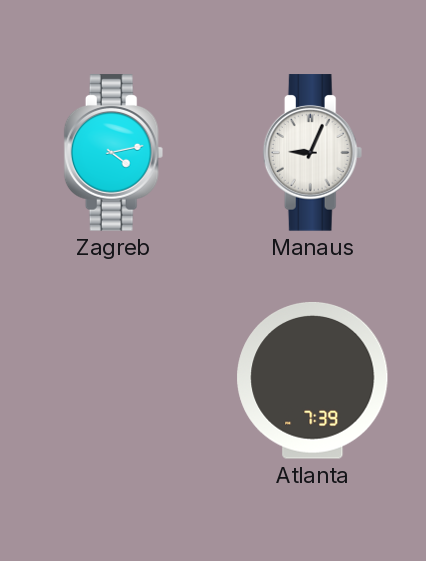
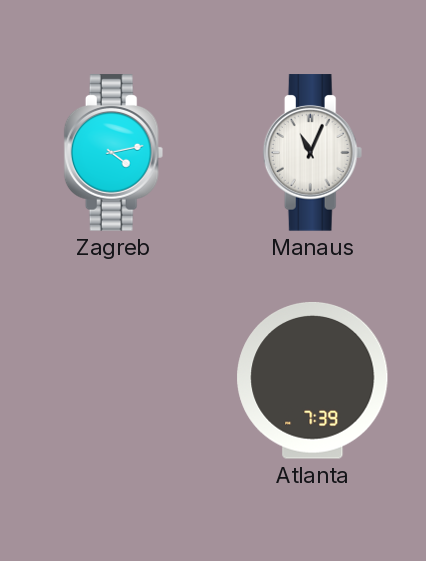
Manaus: 9:04 -> 11:04 (313, 153)
